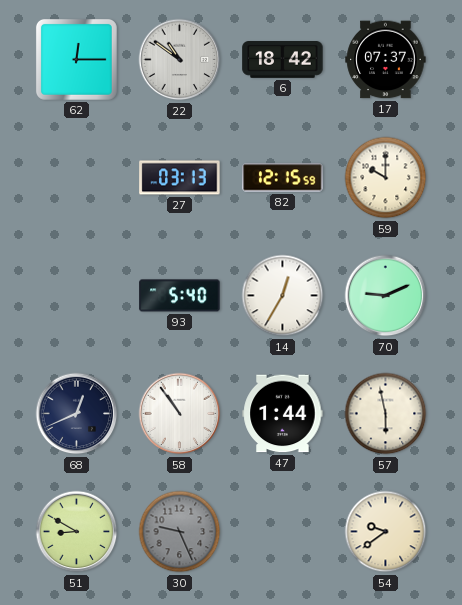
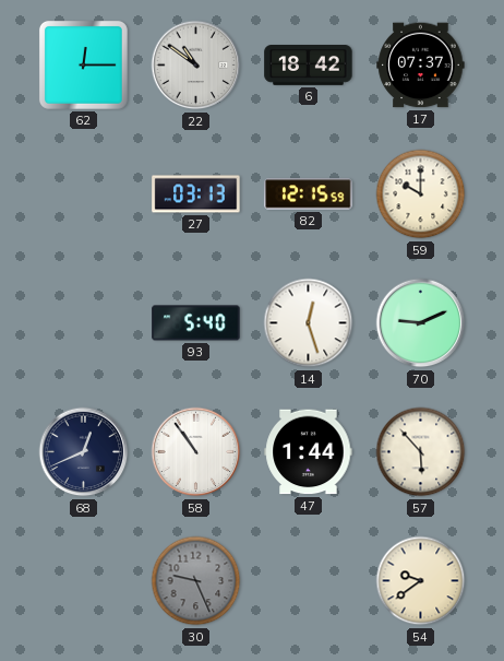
14: 12:35 -> 12:27 (309, 323)
57: 5:58 -> 5:53 (421, 452)
51: 8:50 -> none (77, 532)
